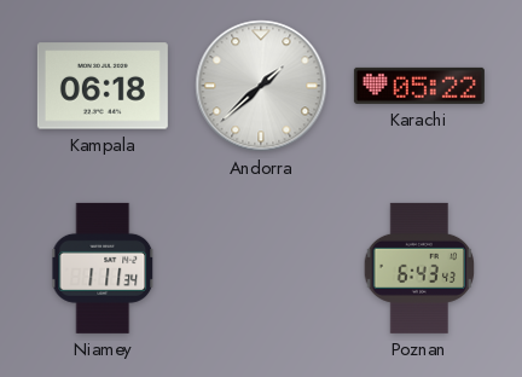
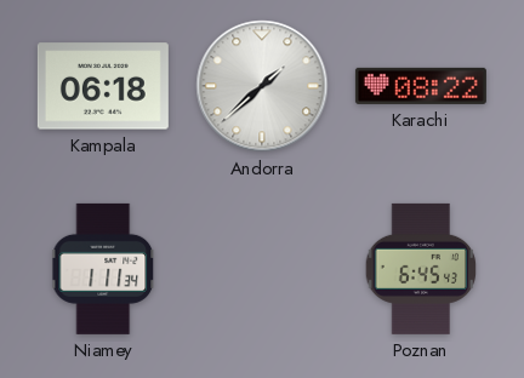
Karachi: 05:22 -> 08:22 (421, 86)
Poznan: 6:43 -> 6:45 (421, 269)
